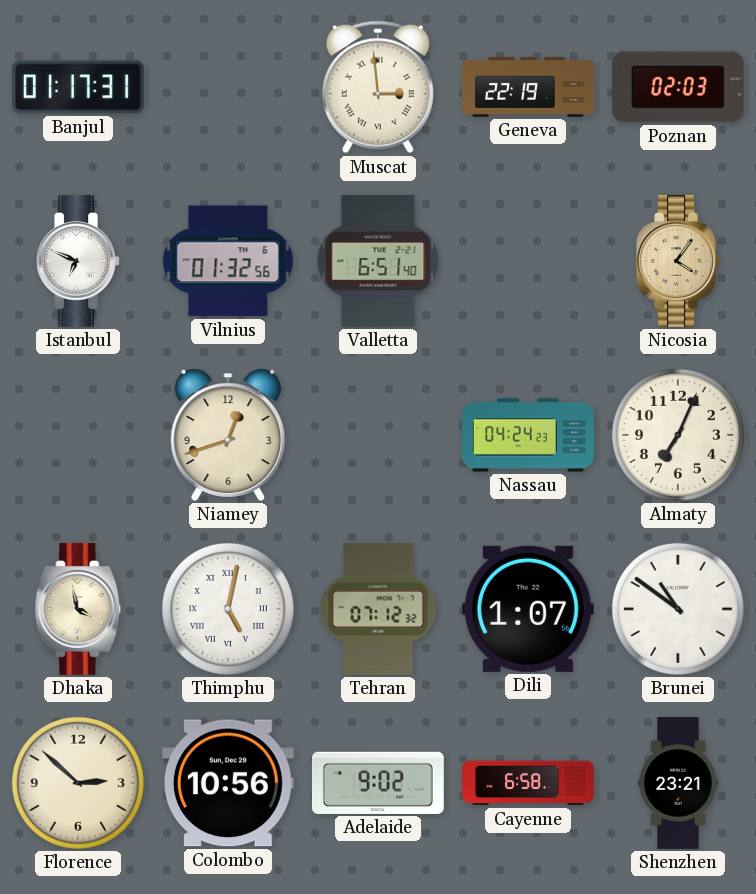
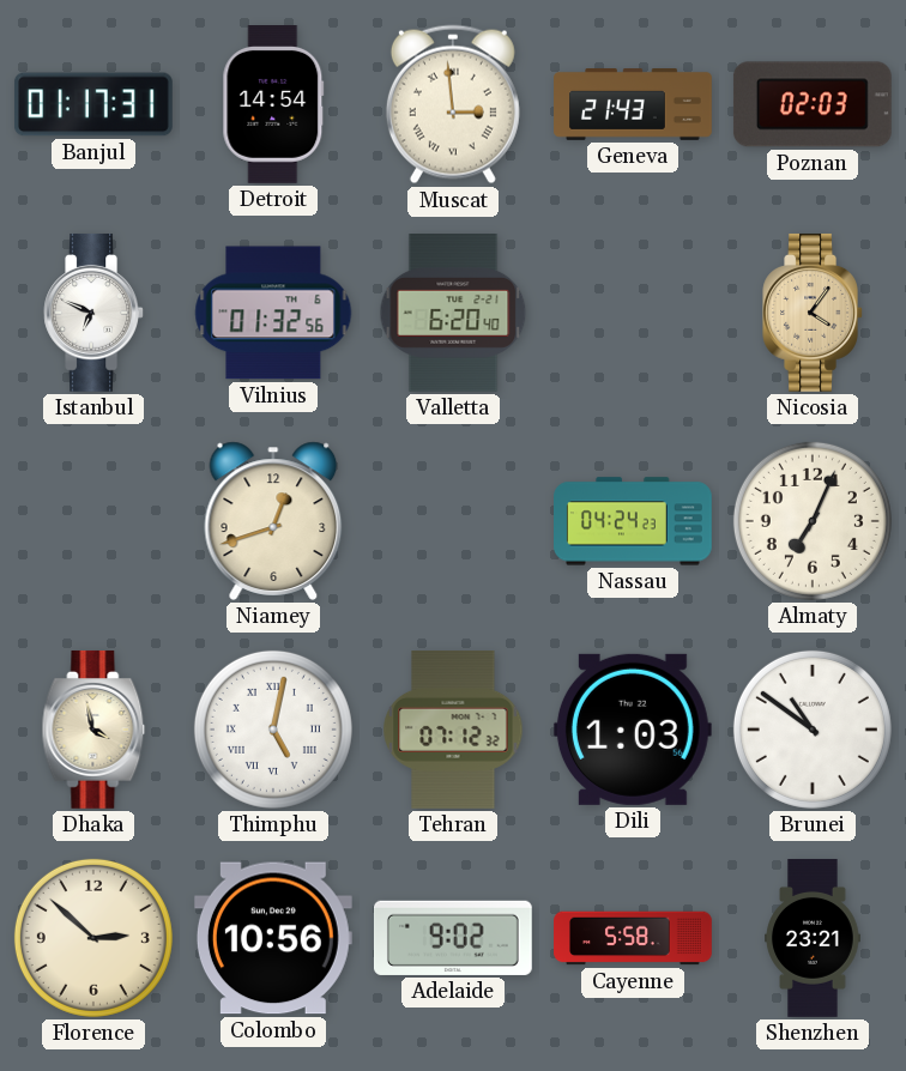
Detroit: none -> 14:54 (273, 105)
Geneva: 22:19 -> 21:43 (633, 105)
Valletta: 6:51 -> 6:20 (453, 314)
Dili: 1:07 -> 1:03 (633, 730)
Cayenne: 6:58 -> 5:58 (633, 938)
